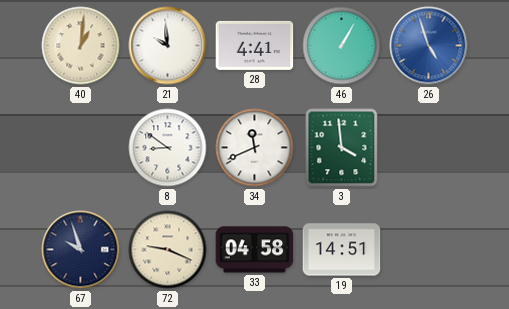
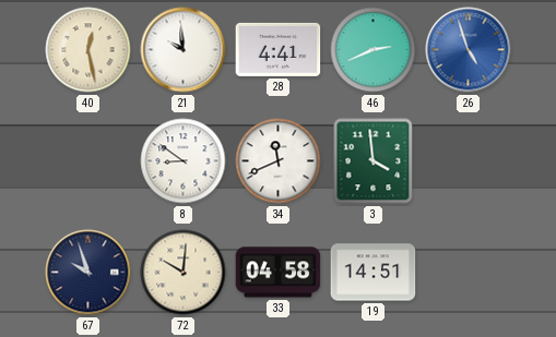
40: 1:01 -> 12:28 (88, 50)
46: 1:05 -> 2:41 (374, 50)
72: 9:19 -> 10:01 (184, 273)
